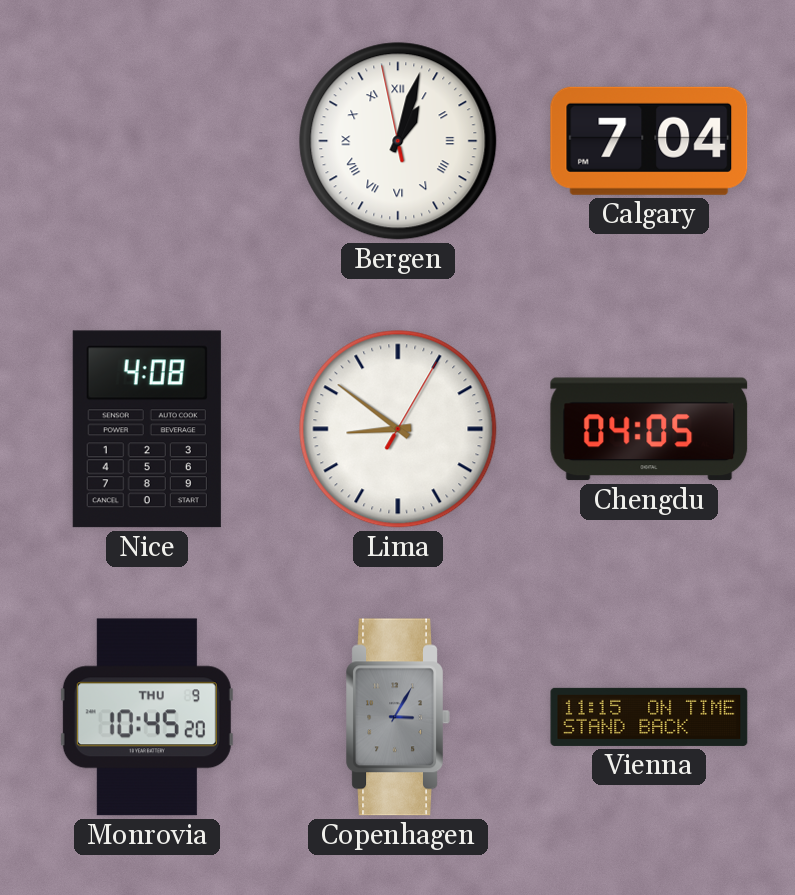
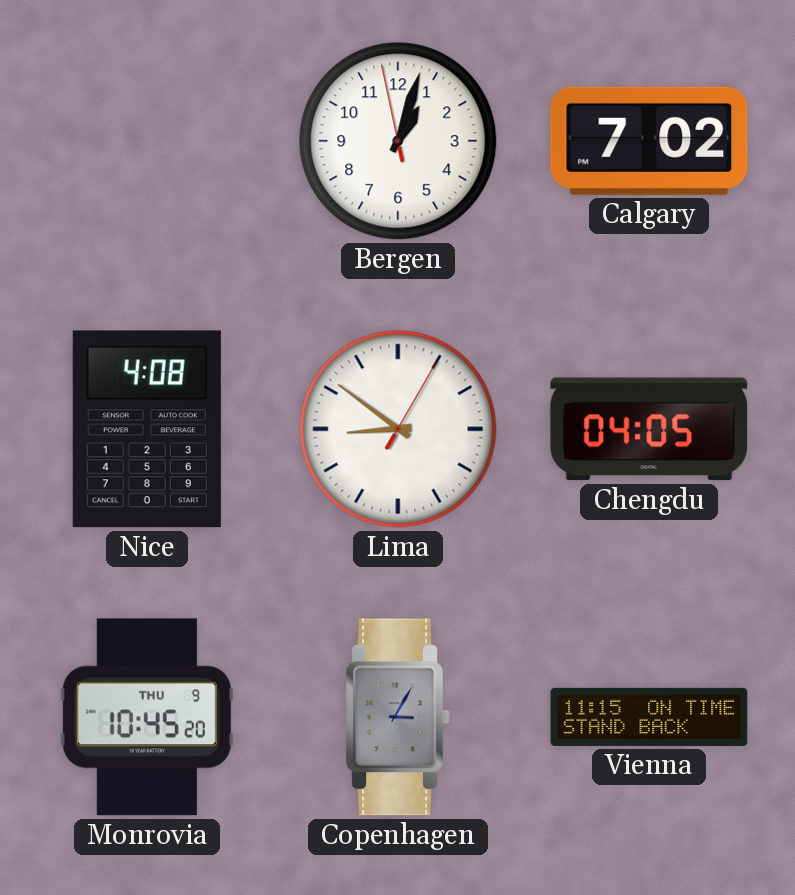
Bergen numerals: Roman -> Arabic (398, 141)
Calgary: 7:04 -> 7:02 (649, 141)
